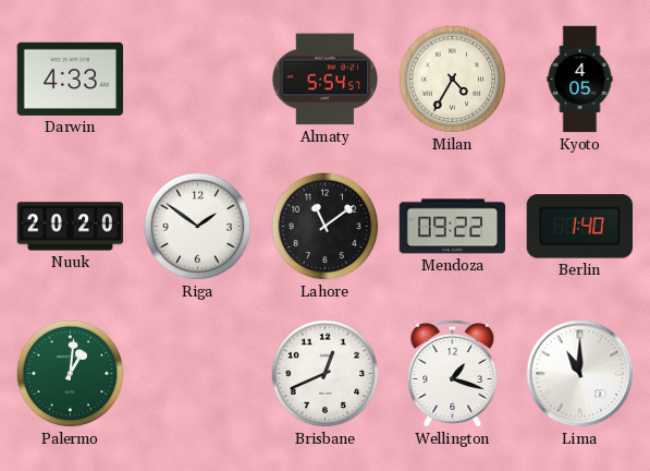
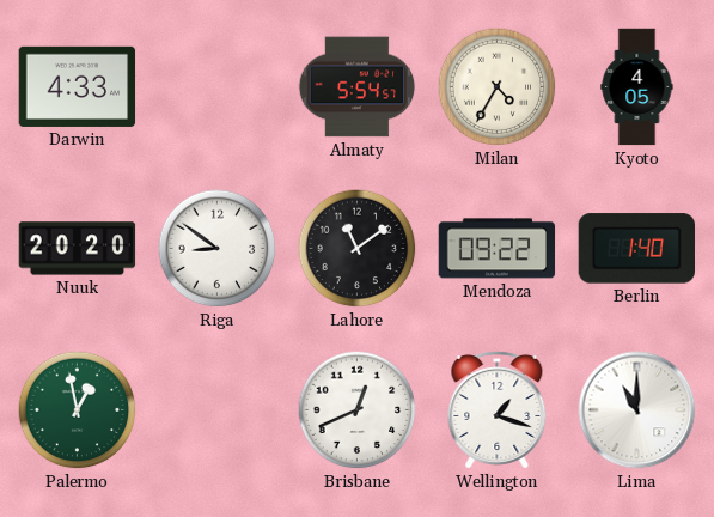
Riga: 1:51 -> 8:51 (218, 249)
Palermo: 1:01 -> 12:58 (78, 410)
